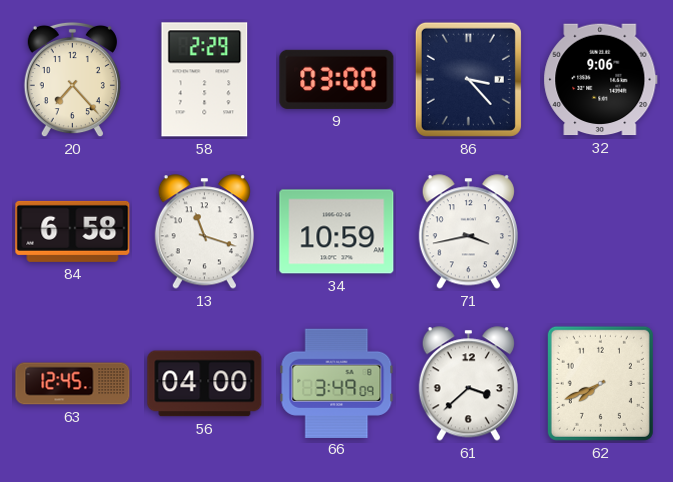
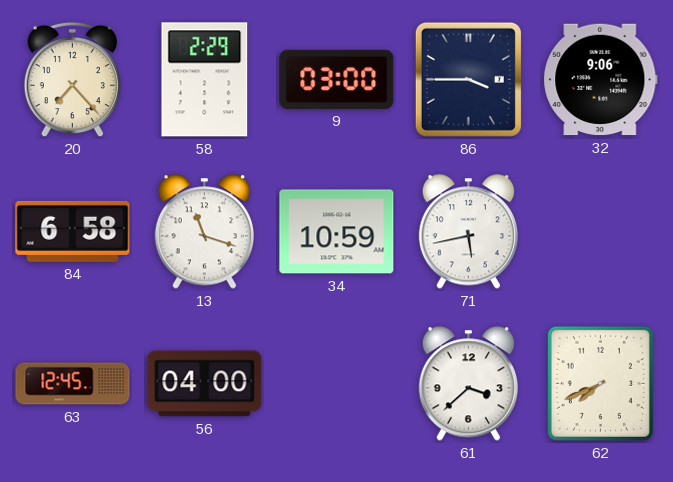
86: 3:23 -> 3:45 (468, 79)
71: 3:43 -> 5:43 (468, 232)
66: 3:49 -> none (337, 383)
